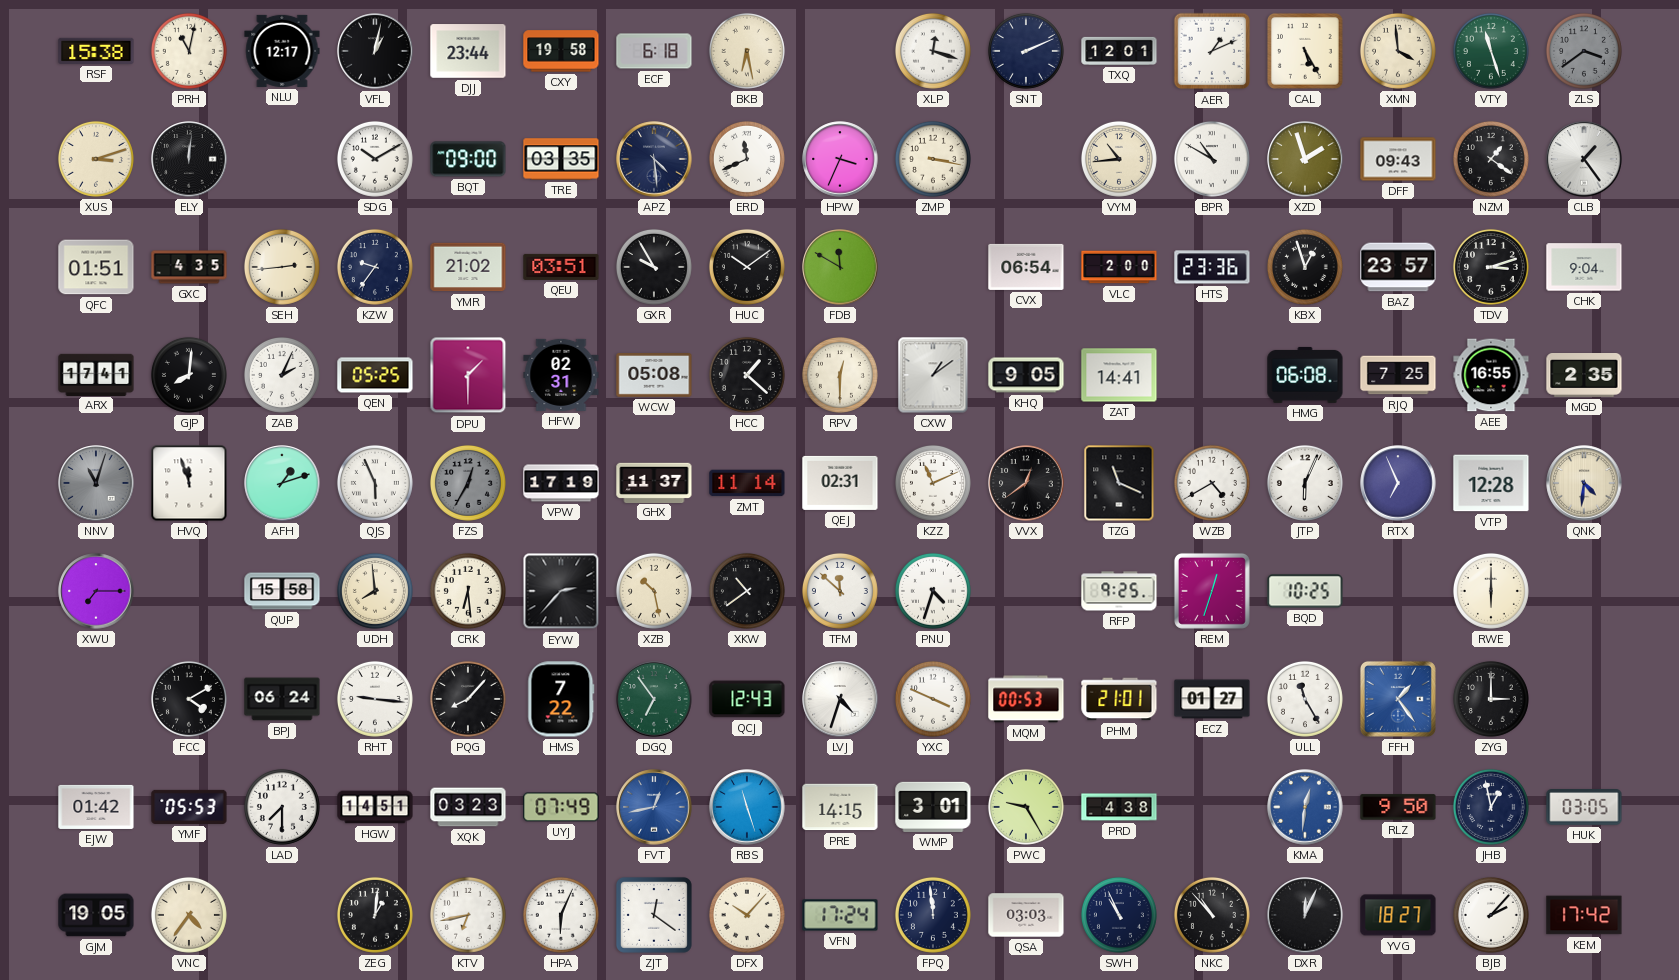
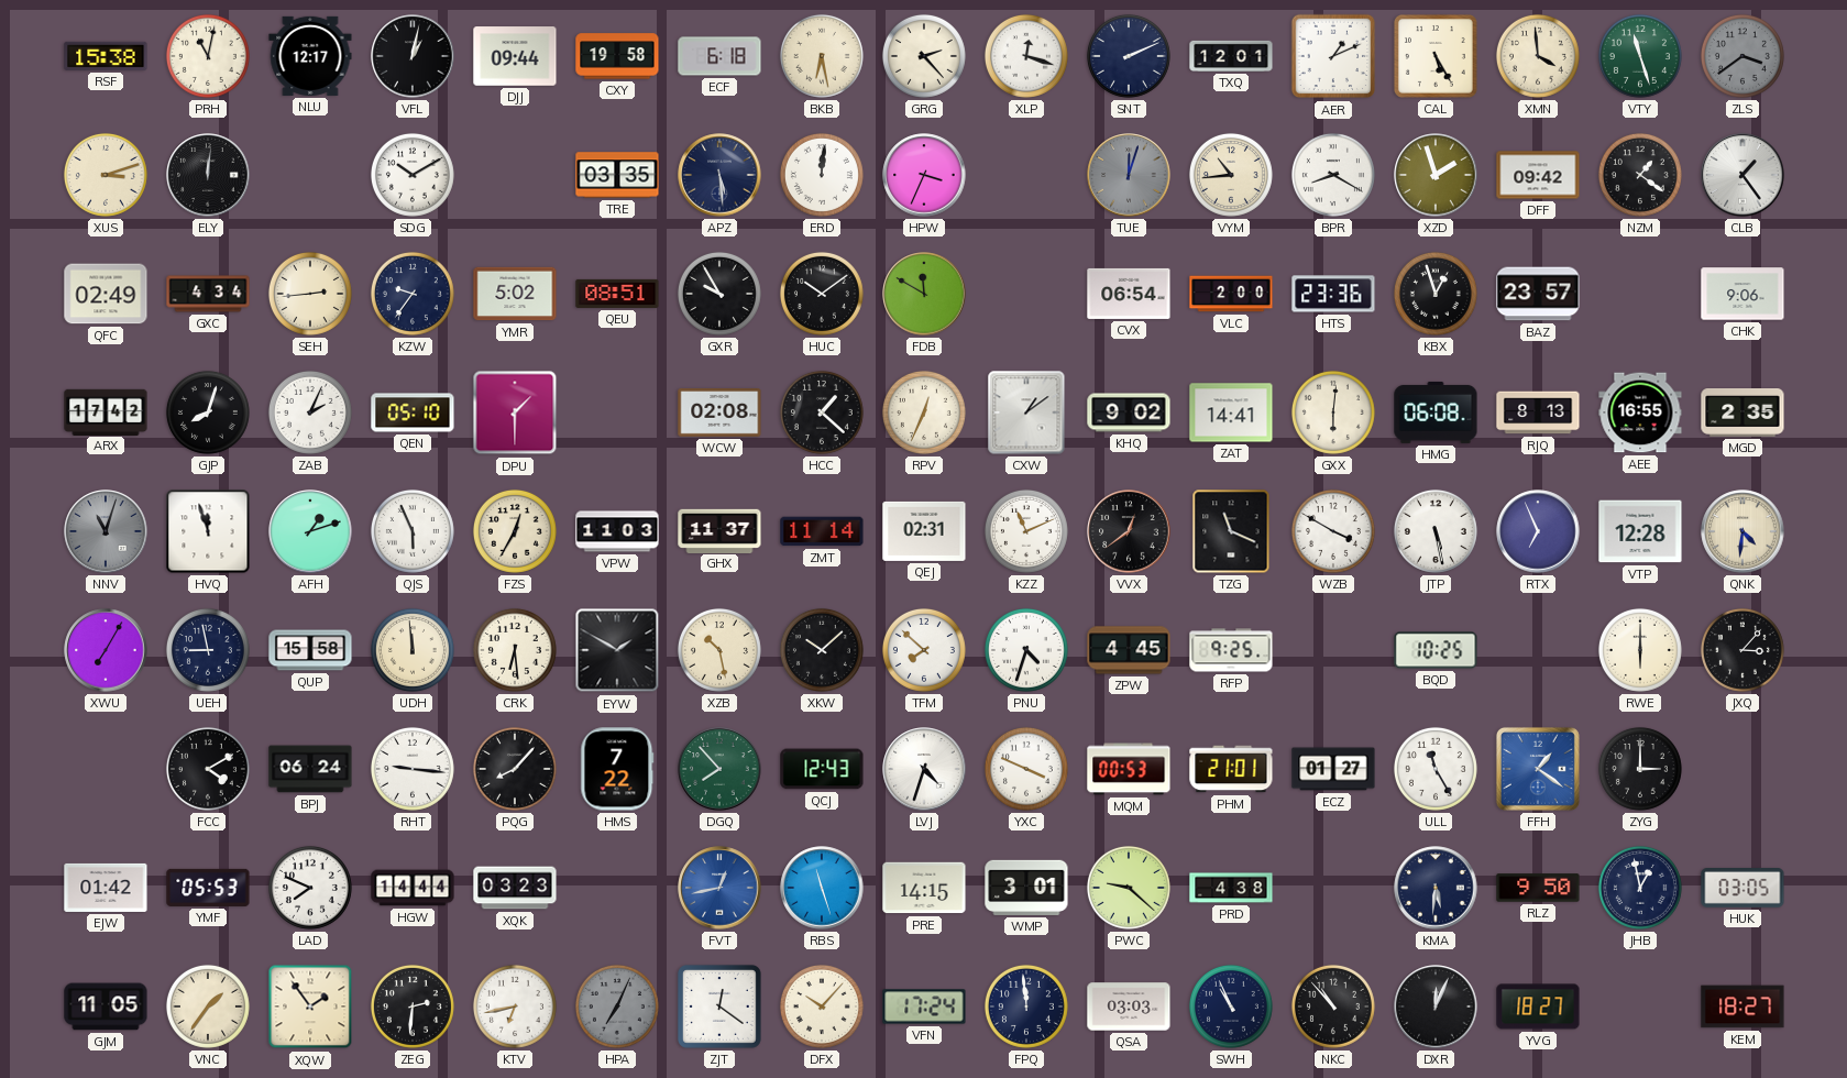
DJJ: 23:44 -> 09:44 (515, 56)
GRG: none -> 2:23 (924, 56)
BQT: 09:00 -> none (468, 159)
APZ: 4:29 -> 5:29 (719, 175)
ERD: 11:41 -> 12:01 (822, 175)
ZMP: 3:17 -> none (933, 159)
TUE: none -> 12:03 (1129, 175)
BPR: 10:50 -> 8:20 (1333, 175)
DFF: 09:43 -> 09:42 (1538, 175)
QFC: 01:51 -> 02:49 (106, 294)
GXC: 4:35 -> 4:34 (208, 294)
YMR: 21:02 -> 5:02 (515, 294)
QEU: 03:51 -> 08:51 (617, 294)
TDV: 3:12 -> none (1491, 267)
CHK: 9:04 -> 9:06 (1742, 294)
ARX: 17:41 -> 17:42 (106, 411)
GJP: 8:01 -> 8:03 (208, 413)
QEN: 05:25 -> 05:10 (413, 413)
HFW: 02:31 -> none (561, 375)
WCW: 05:08 -> 02:08 (719, 414)
RPV: 12:30 -> 12:34 (924, 413)
KHQ: 9:05 -> 9:02 (1129, 413)
GXX: none -> 6:01 (1333, 413)
RJQ: 7:25 -> 8:13 (1538, 413)
FZS dial: grey -> cream (515, 531)
VPW: 17:19 -> 11:03 (617, 531)
WZB: 4:40 -> 3:50 (1333, 531)
JTP: 6:04 -> 5:28 (1436, 531)
XWU: 7:15 -> 7:05 (106, 650)
UEH: none -> 8:58 (208, 650)
UDH: 7:59 -> 11:59 (413, 650)
EYW: 2:37 -> 1:50 (617, 650)
XKW: 10:39 -> 10:08 (822, 650)
TFM: 11:52 -> 7:52 (924, 650)
ZPW: none -> 4:45 (1129, 650)
REM: 12:33 -> none (1212, 591)
JXQ: none -> 3:07 (1742, 650)
DGQ: 6:54 -> 7:53 (719, 769)
FFH: 1:24 -> 1:21 (1538, 769)
LAD: 7:30 -> 7:49 (310, 888)
HGW: 14:51 -> 14:44 (413, 888)
UYJ: 07:49 -> none (561, 807)
PWC: 9:25 -> 9:22 (1129, 888)
KMA: 12:31 -> 5:31 (1436, 888)
KMA dial: blue -> navy (1436, 888)
GJM: 19:05 -> 11:05 (106, 1007)
VNC: 4:36 -> 1:36 (208, 1007)
XQW: none -> 1:54 (310, 1007)
ZEG: 1:01 -> 2:31 (413, 1007)
HPA: 6:04 -> 7:04 (617, 1007)
HPA dial: white -> grey (617, 1007)
BJB: 2:07 -> none (1491, 915)
KEM: 17:42 -> 18:27 (1742, 1007)
